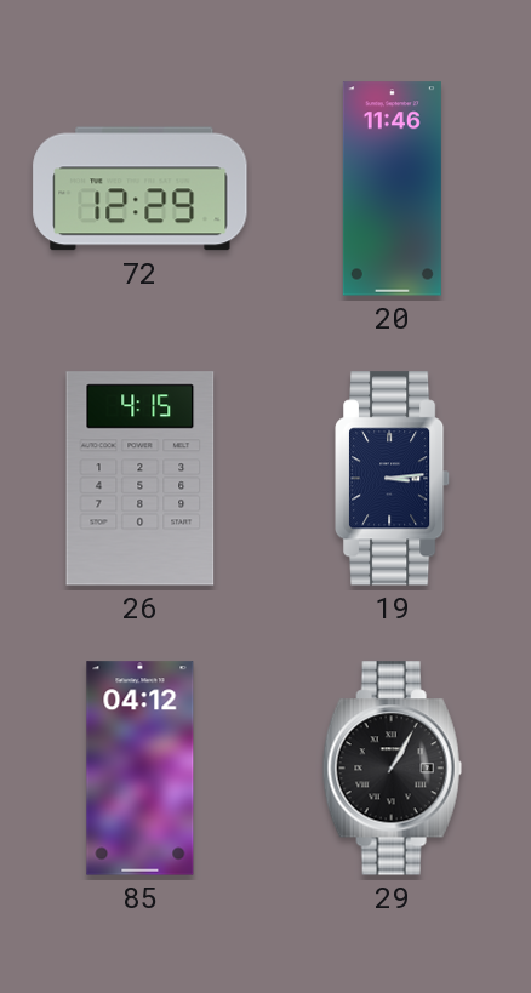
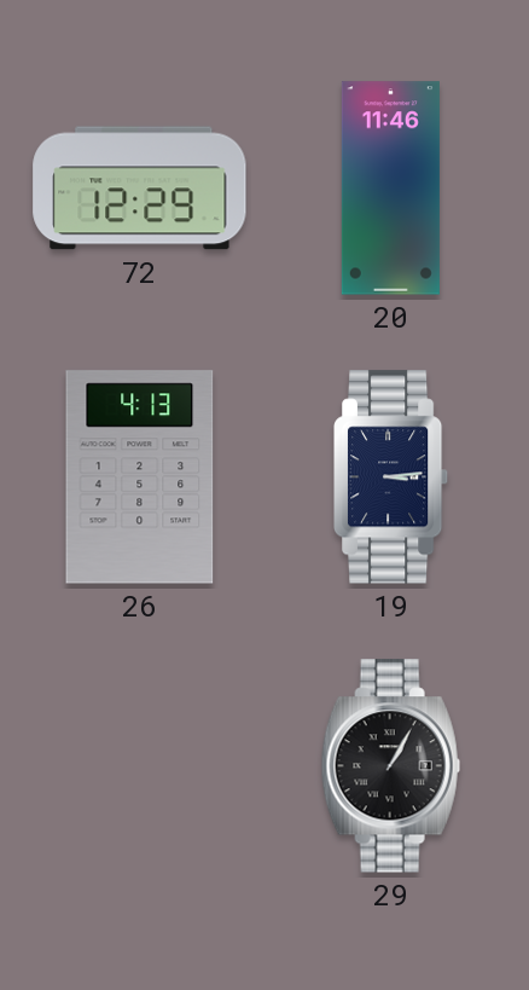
26: 4:15 -> 4:13 (140, 477)
85: 04:12 -> none (141, 769)
